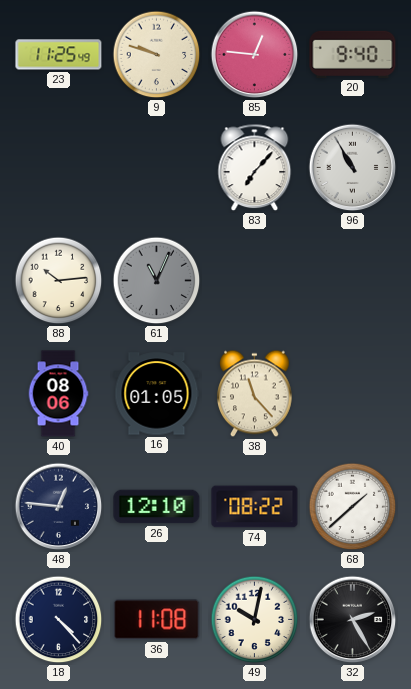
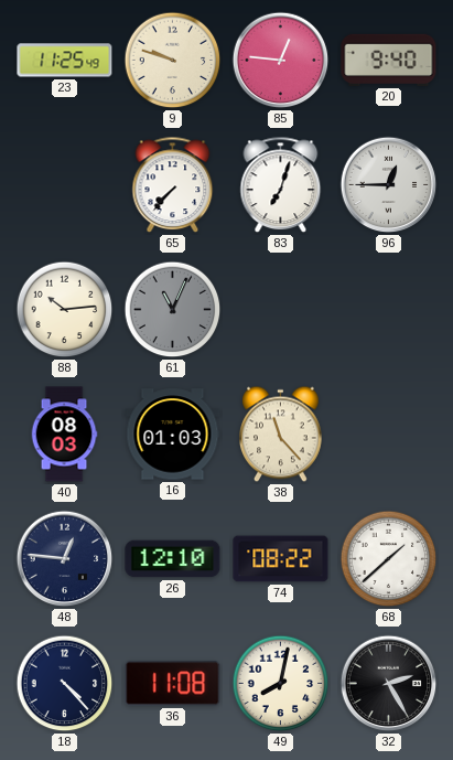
65: none -> 7:37 (173, 185)
83: 7:07 -> 7:03 (281, 185)
96: 10:55 -> 12:45 (389, 185)
40: 08:06 -> 08:03 (64, 435)
16: 01:05 -> 01:03 (173, 435)
49: 10:02 -> 8:02 (281, 684)
